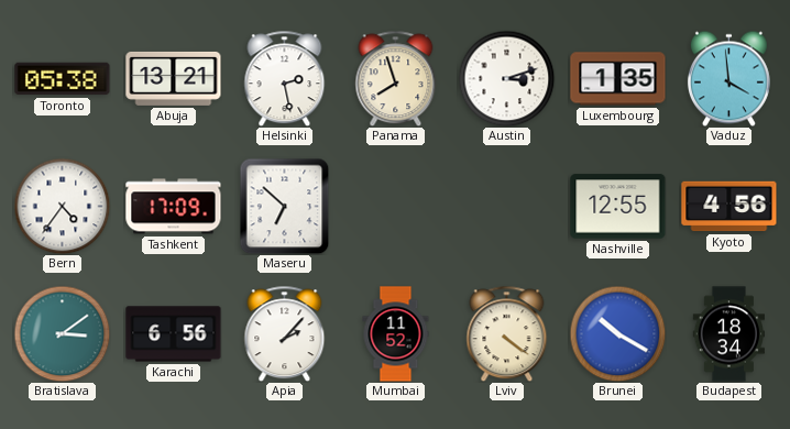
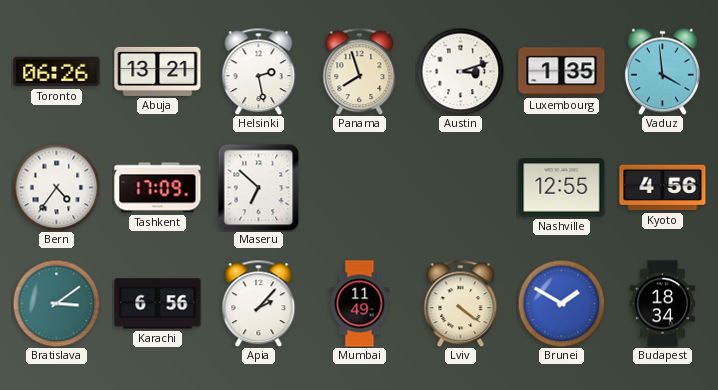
Toronto: 05:38 -> 06:26 (57, 72)
Mumbai: 11:52 -> 11:49 (360, 304)
Brunei: 10:20 -> 1:50 (561, 303)
